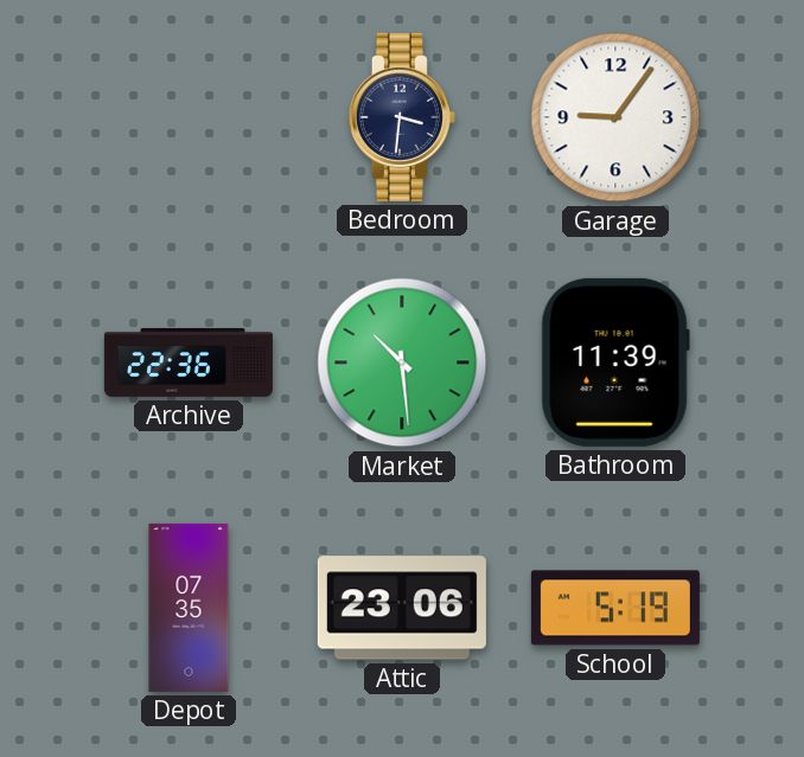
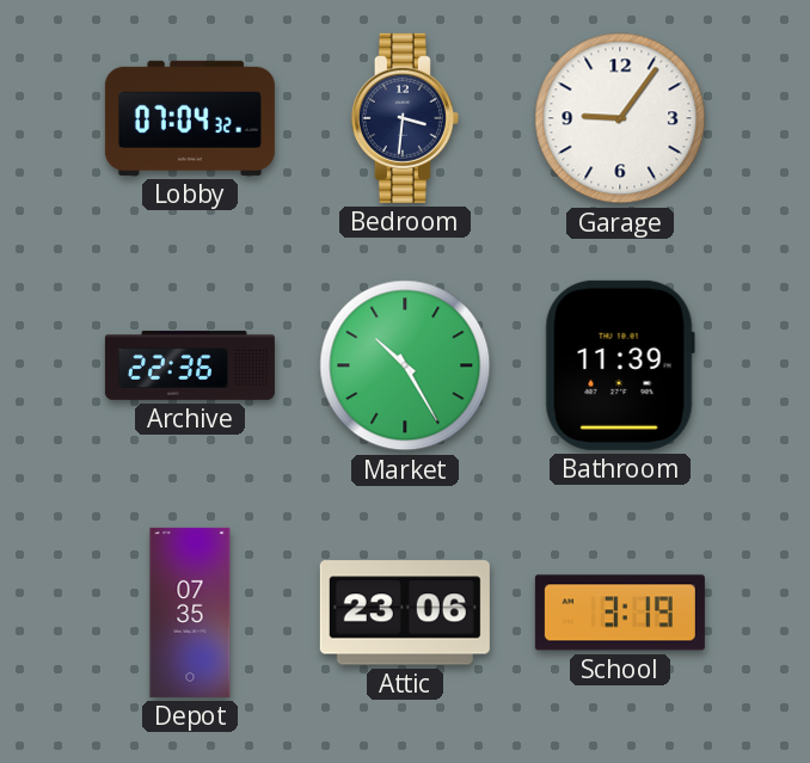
Lobby: none -> 07:04 (190, 118)
Market: 10:29 -> 10:25 (405, 365)
School: 5:19 -> 3:19 (620, 613)
